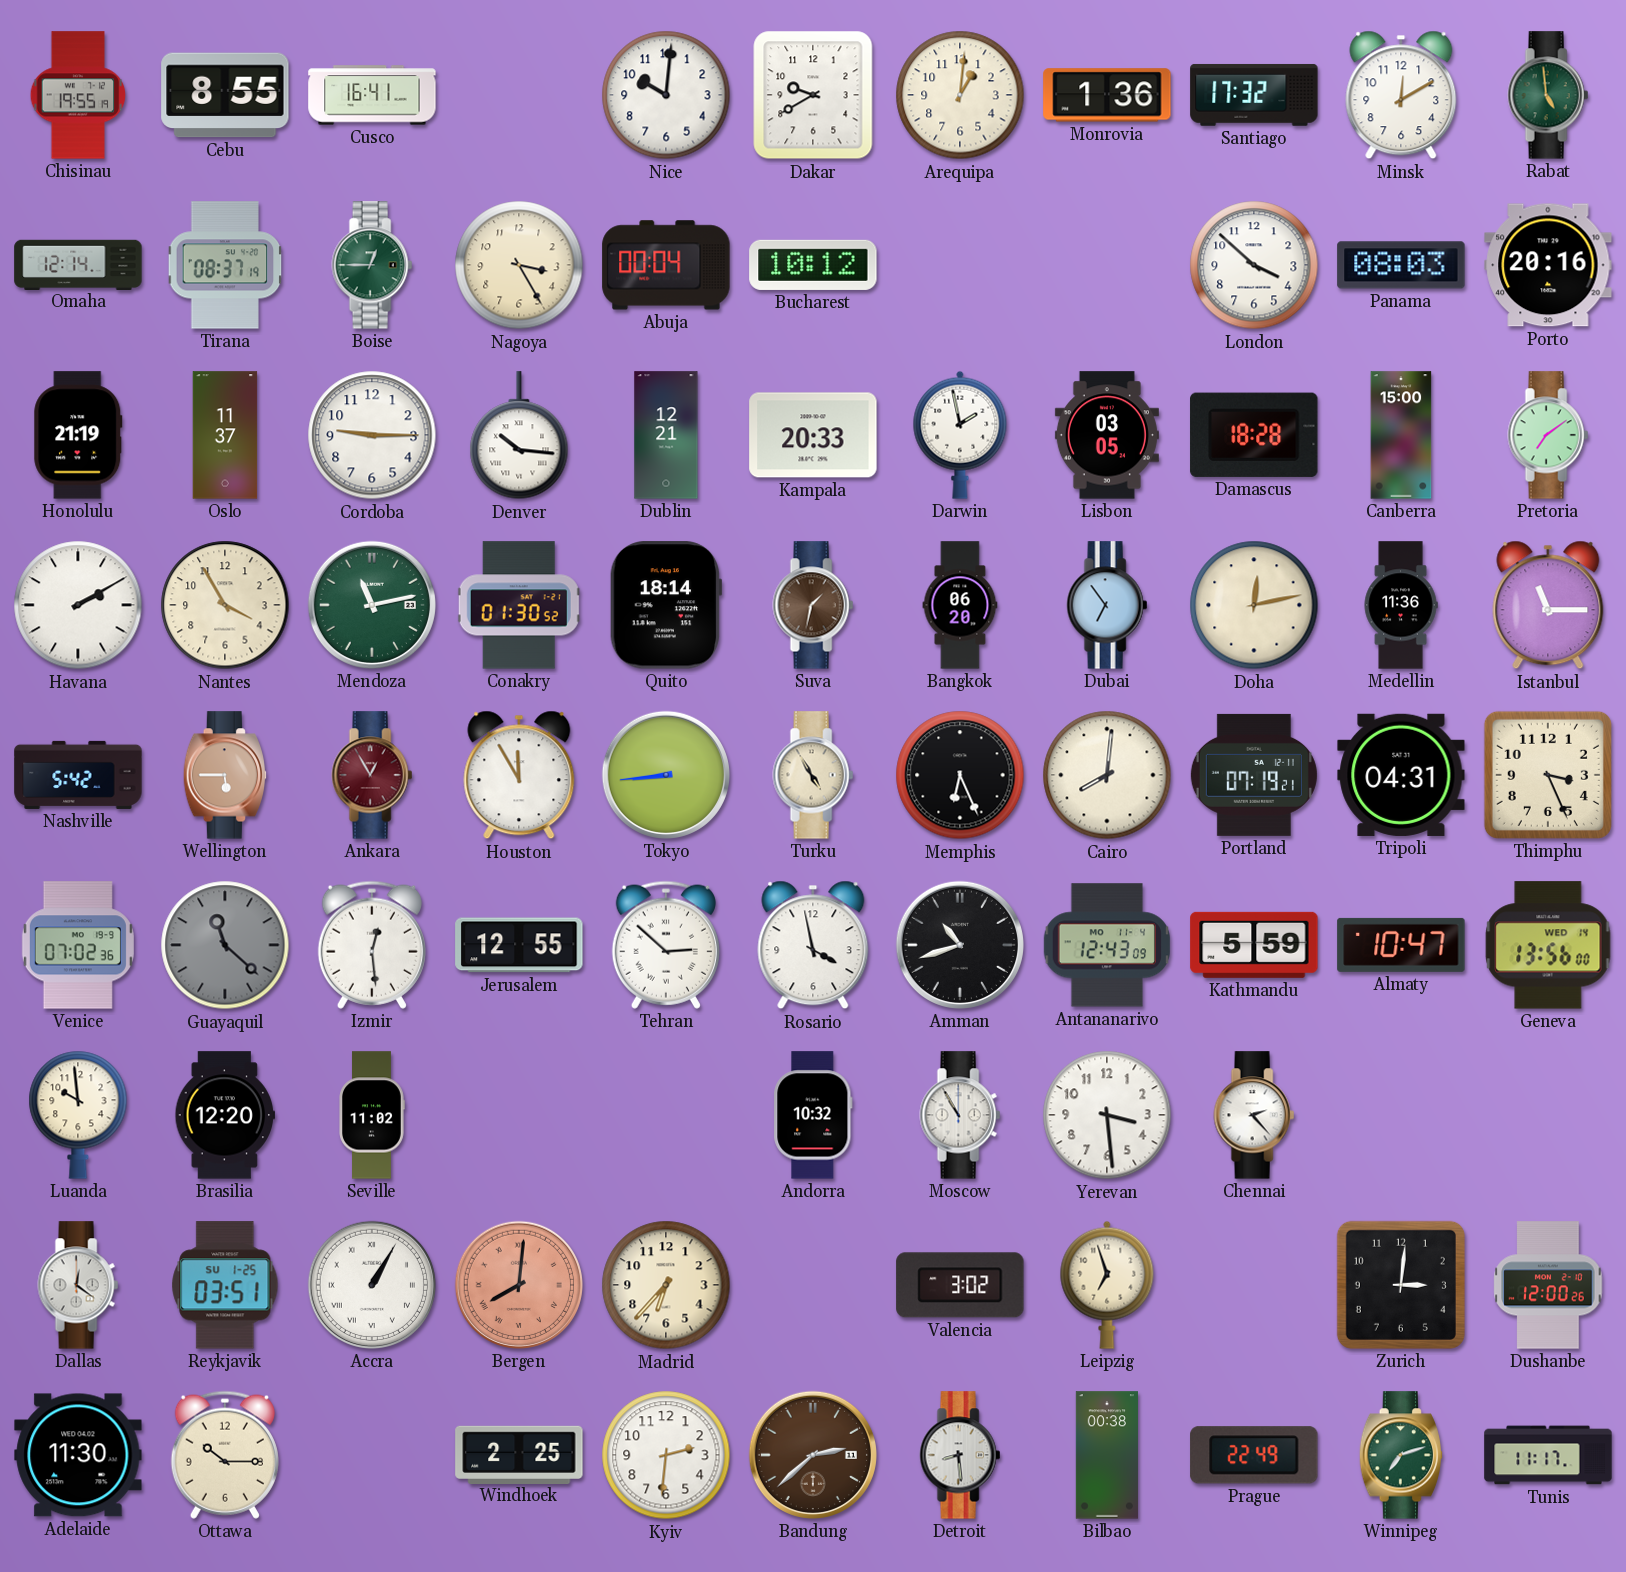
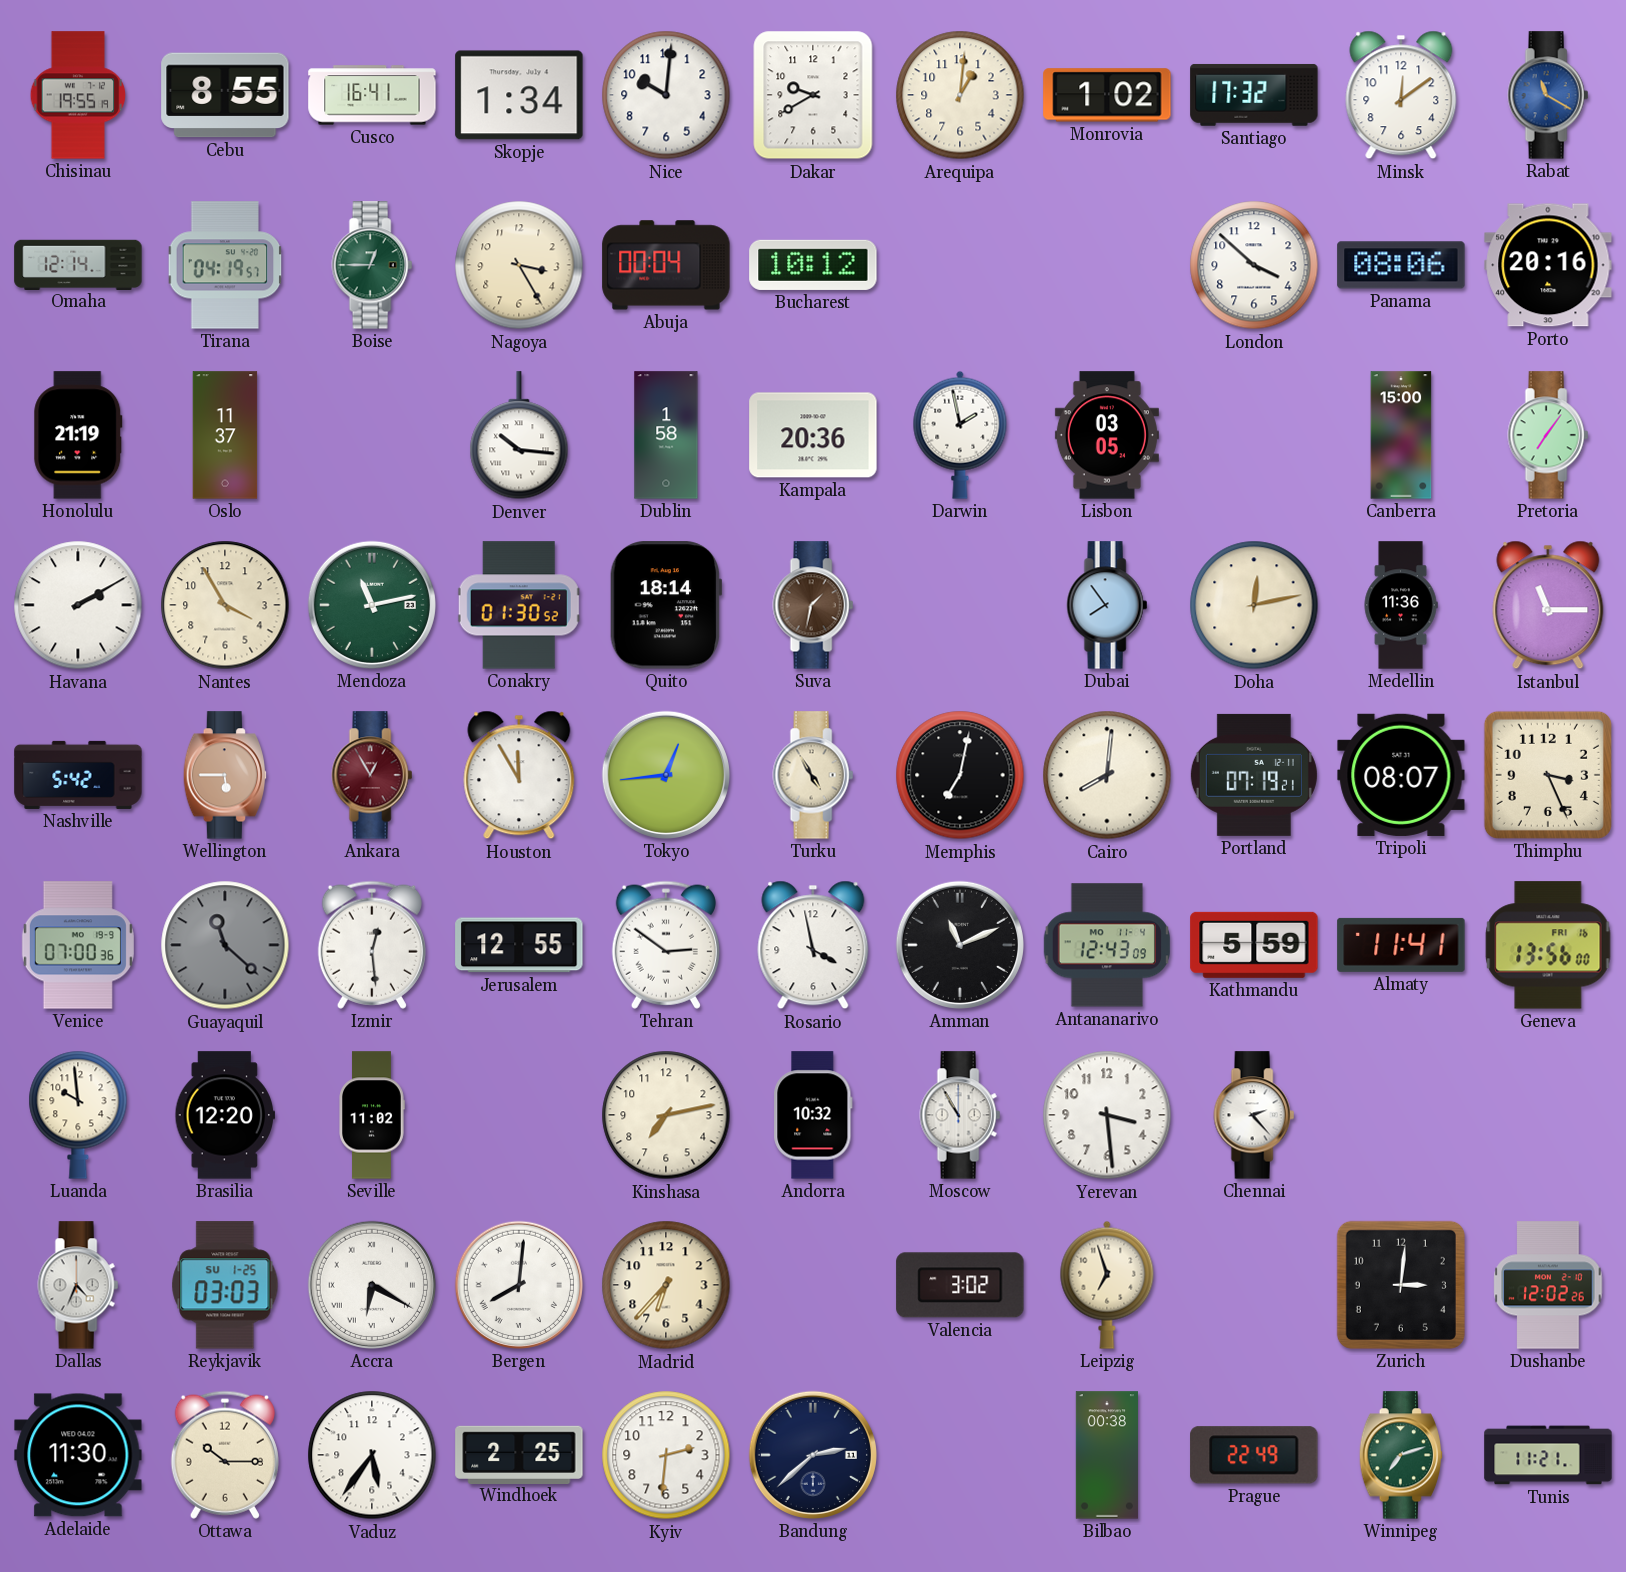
Skopje: none -> 1:34 (519, 95)
Monrovia: 1:36 -> 1:02 (1107, 95)
Minsk: 12:10 -> 12:09 (1401, 95)
Rabat: 4:59 -> 11:20 (1548, 95)
Rabat dial: green -> blue (1548, 95)
Tirana: 08:37 -> 04:19 (225, 265)
Panama: 08:03 -> 08:06 (1401, 265)
Cordoba: 9:15 -> none (372, 435)
Dublin: 12:21 -> 1:58 (666, 435)
Kampala: 20:33 -> 20:36 (813, 435)
Damascus: 18:28 -> none (1254, 435)
Pretoria: 7:09 -> 7:06 (1548, 435)
Bangkok: 06:20 -> none (960, 605)
Dubai: 6:54 -> 7:54 (1107, 605)
Tokyo: 8:44 -> 12:44 (666, 775)
Memphis: 6:26 -> 7:02 (960, 775)
Tripoli: 04:31 -> 08:07 (1401, 775)
Venice: 07:02 -> 07:00 (78, 945)
Tehran: 2:52 -> 2:51 (666, 945)
Amman: 10:42 -> 11:11 (960, 945)
Almaty: 10:47 -> 11:41 (1401, 945)
Geneva date: WED 14 -> FRI 16 (1548, 945)
Kinshasa: none -> 7:13 (666, 1115)
Dallas: 12:21 -> 4:34 (78, 1285)
Reykjavik: 03:51 -> 03:03 (225, 1285)
Accra: 1:05 -> 6:20 (372, 1285)
Bergen dial: salmon -> white (519, 1285)
Dushanbe: 12:00 -> 12:02 (1548, 1285)
Vaduz: none -> 5:36 (372, 1455)
Bandung dial: brown -> navy (813, 1455)
Detroit: 8:29 -> none (960, 1455)
Tunis: 11:17 -> 11:21 (1548, 1455)
